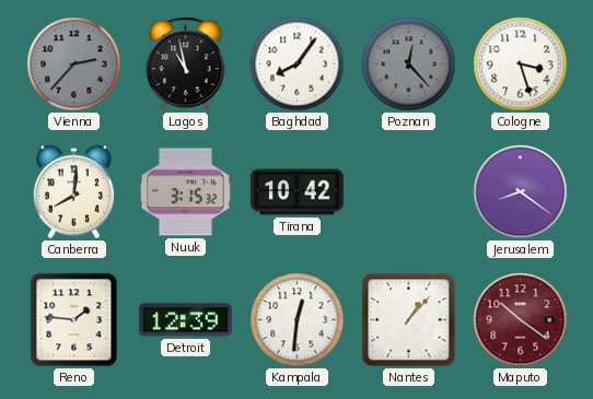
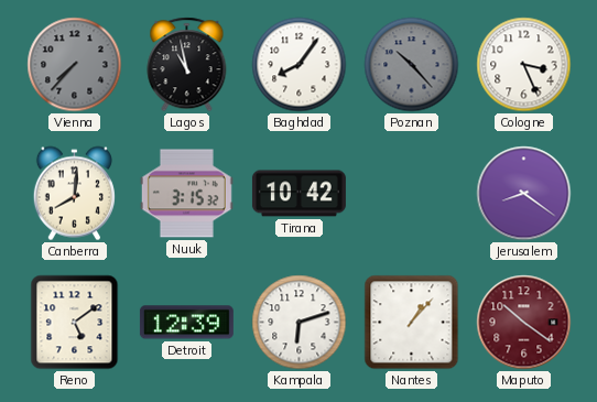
Vienna: 2:37 -> 7:37 (75, 65)
Poznan: 12:23 -> 10:23 (412, 65)
Cologne: 3:27 -> 3:26 (524, 65)
Reno: 1:46 -> 5:09 (75, 323)
Kampala: 12:31 -> 6:12 (300, 323)
